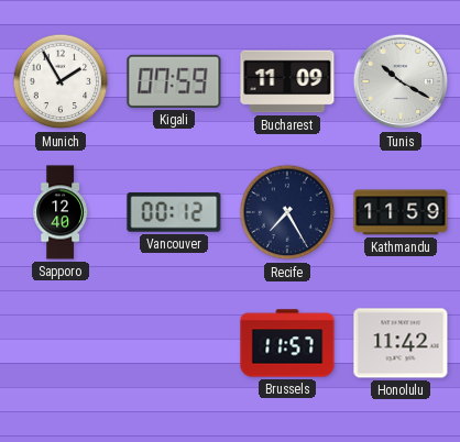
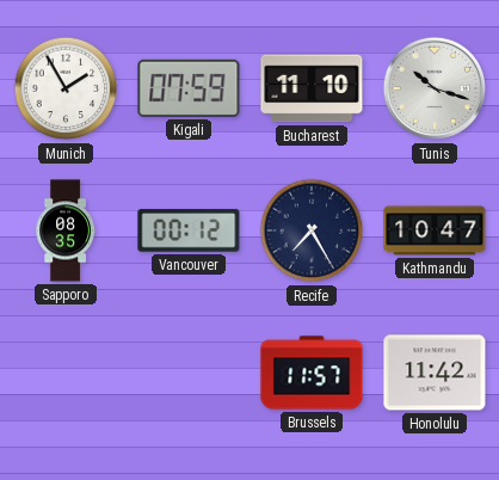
Bucharest: 11:09 -> 11:10 (312, 88)
Tunis: 10:20 -> 10:18 (435, 88)
Sapporo: 12:40 -> 08:35 (66, 230)
Kathmandu: 11:59 -> 10:47 (435, 230)
